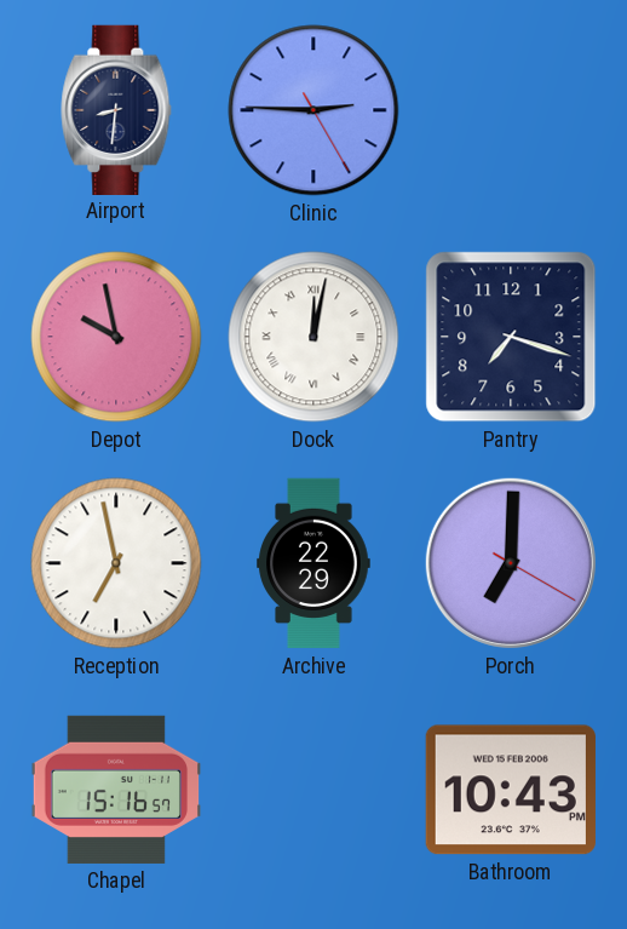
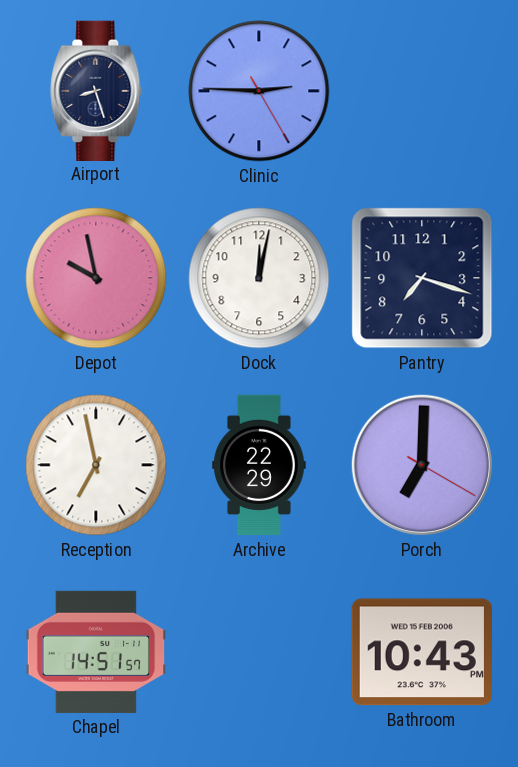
Airport: 8:31 -> 8:27 (96, 90)
Dock numerals: Roman -> Arabic (259, 278)
Chapel: 15:16 -> 14:51 (95, 652)
